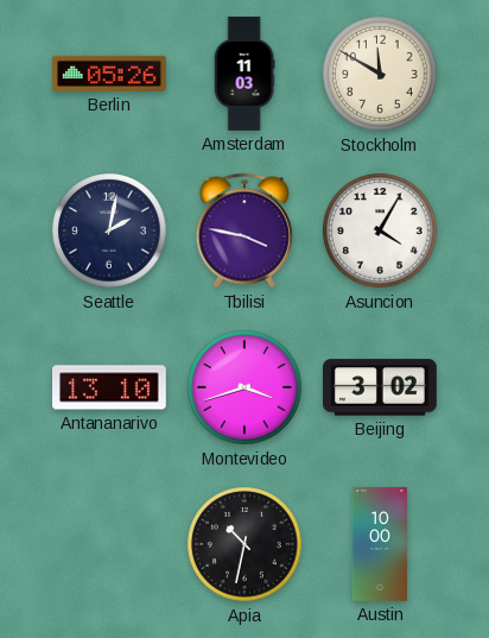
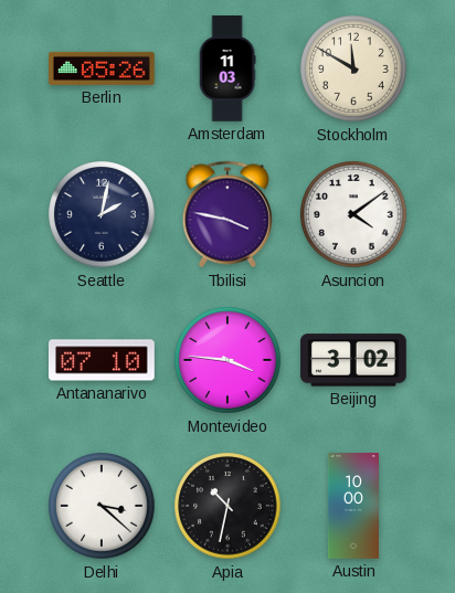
Asuncion: 4:05 -> 4:09 (353, 214)
Antananarivo: 13:10 -> 07:10 (103, 360)
Montevideo: 3:42 -> 3:46 (227, 360)
Delhi: none -> 3:22 (102, 506)
